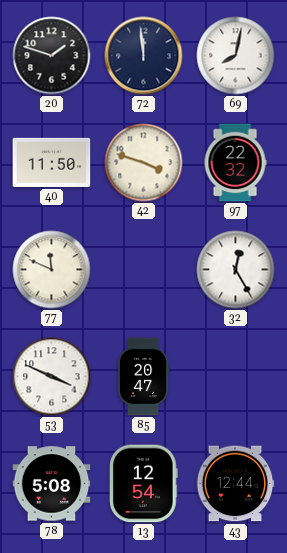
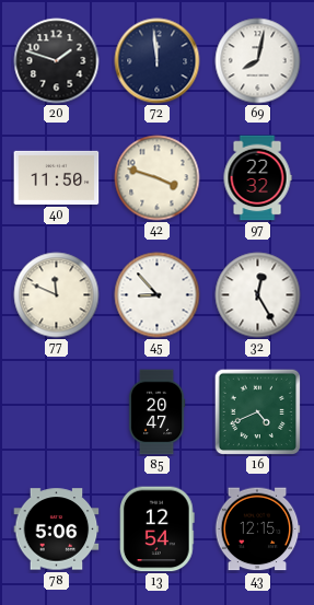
45: none -> 8:53 (158, 295)
53: 3:49 -> none (52, 377)
16: none -> 4:41 (257, 411)
78: 5:08 -> 5:06 (57, 530)
43: 12:44 -> 12:15 (257, 530)
